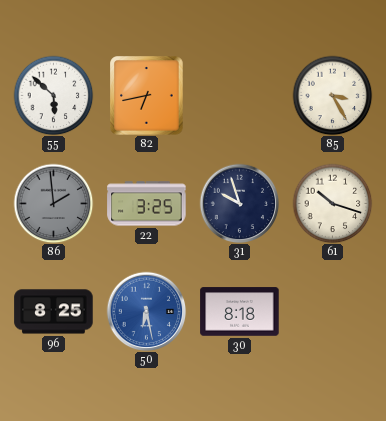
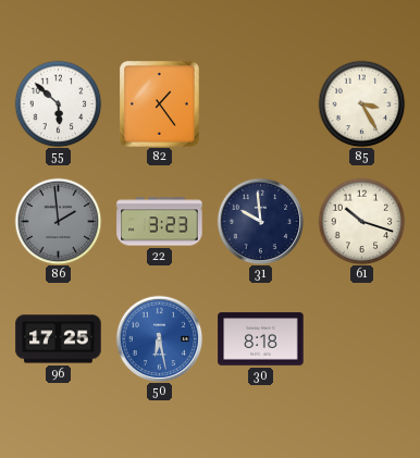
82: 6:43 -> 1:24 (160, 104)
22: 3:25 -> 3:23 (160, 222)
31: 9:57 -> 9:59 (260, 221)
96: 8:25 -> 17:25 (59, 339)
